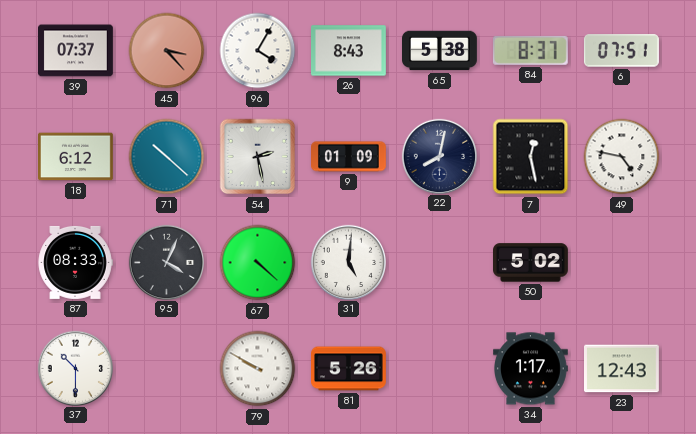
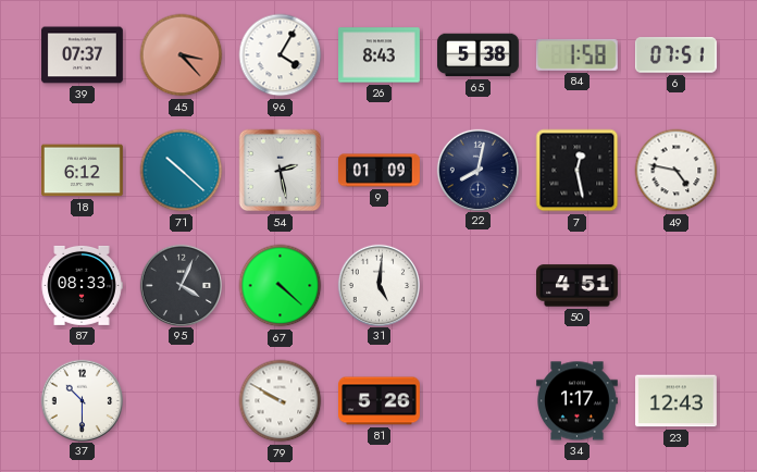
84: 8:37 -> 1:58 (576, 54)
50: 5:02 -> 4:51 (578, 286)
